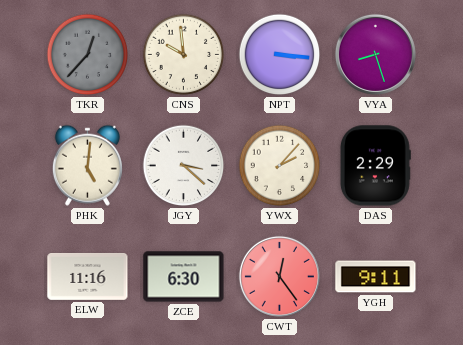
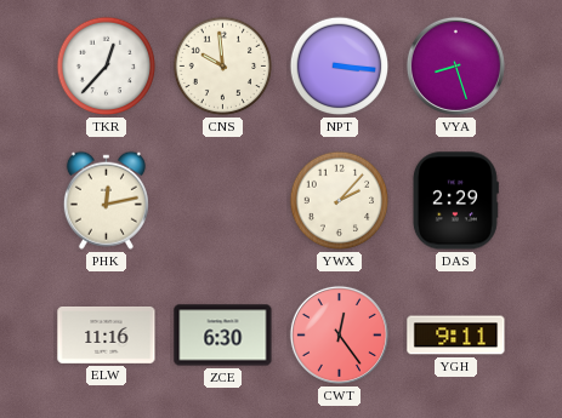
TKR dial: grey -> white (107, 67)
PHK: 5:01 -> 12:13 (106, 200)
JGY: 3:22 -> none (184, 166)
